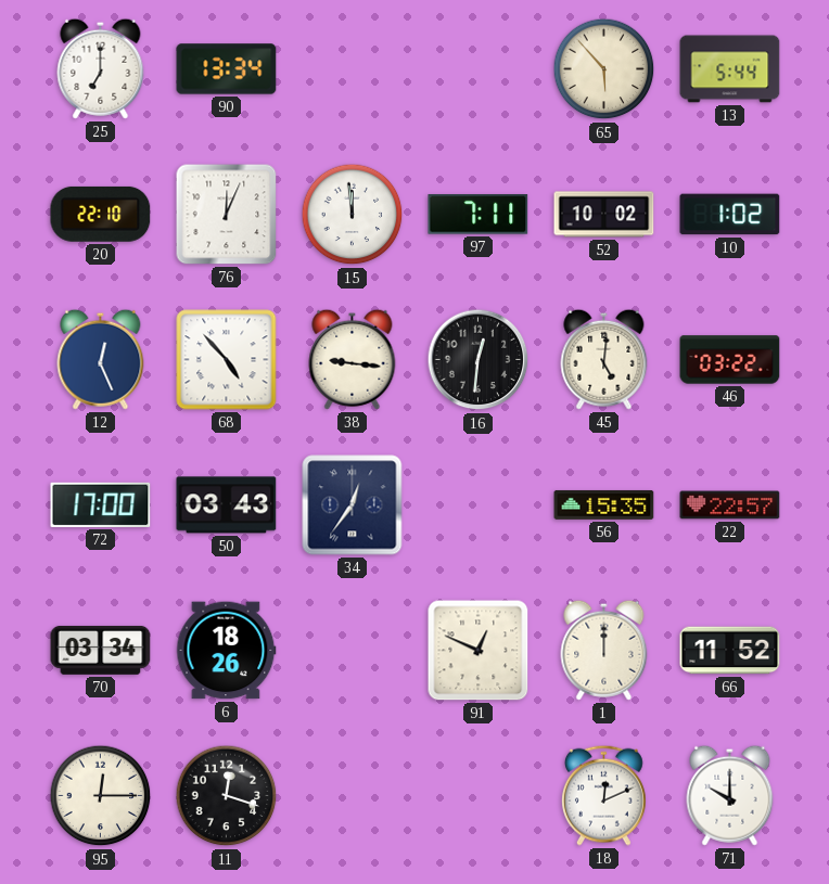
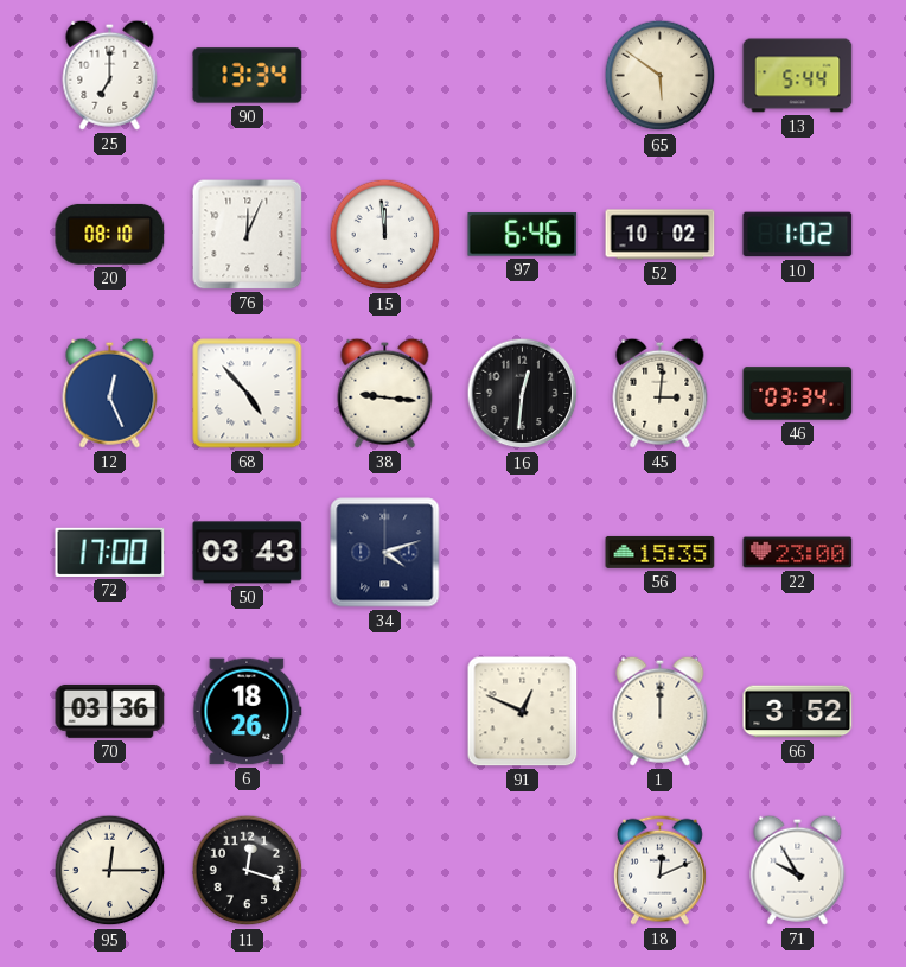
65: 5:53 -> 5:51 (661, 76)
20: 22:10 -> 08:10 (110, 234)
97: 7:11 -> 6:46 (523, 235)
45: 5:01 -> 3:01 (661, 393)
46: 03:22 -> 03:34 (798, 394)
34: 12:36 -> 4:12 (385, 553)
22: 22:57 -> 23:00 (798, 553)
70: 03:34 -> 03:36 (110, 711)
66: 11:52 -> 3:52 (798, 712)
71: 10:00 -> 9:55 (798, 870)
